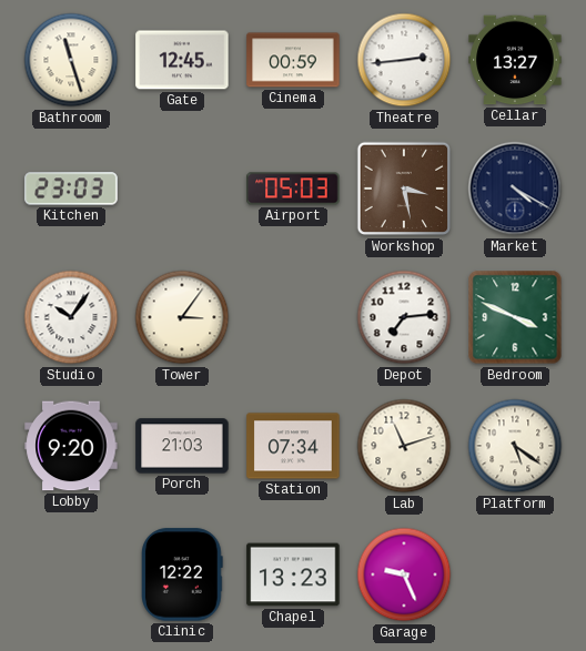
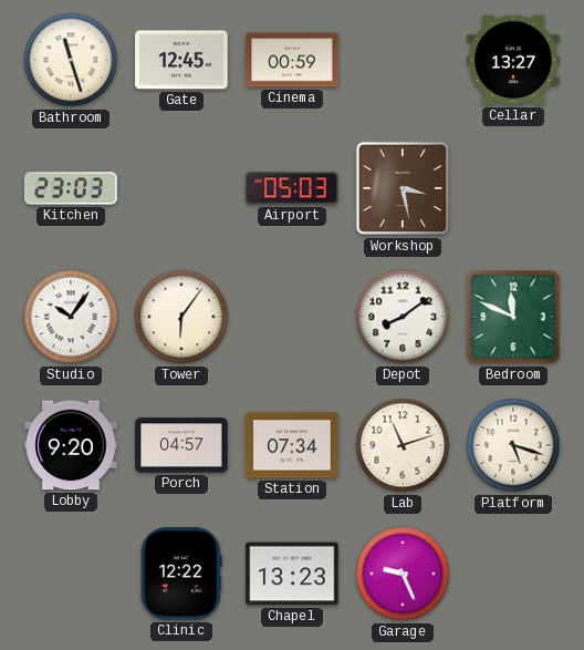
Theatre: 2:44 -> none (404, 60)
Market: 4:20 -> none (515, 189)
Tower: 3:06 -> 6:06 (181, 317)
Depot: 7:14 -> 8:09 (403, 317)
Bedroom: 3:49 -> 11:49 (513, 317)
Porch: 21:03 -> 04:57 (181, 445)
Platform: 5:21 -> 5:18 (513, 445)
